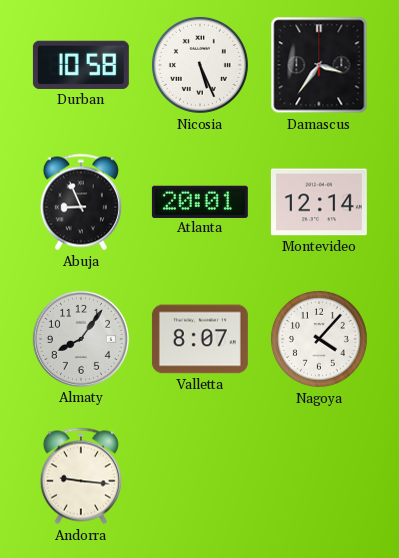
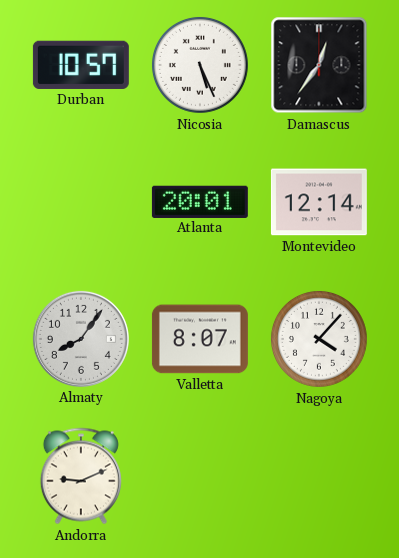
Durban: 10:58 -> 10:57 (81, 65)
Damascus: 3:36 -> 12:36 (319, 65)
Abuja: 8:56 -> none (81, 202)
Andorra: 9:16 -> 9:11 (81, 476)
